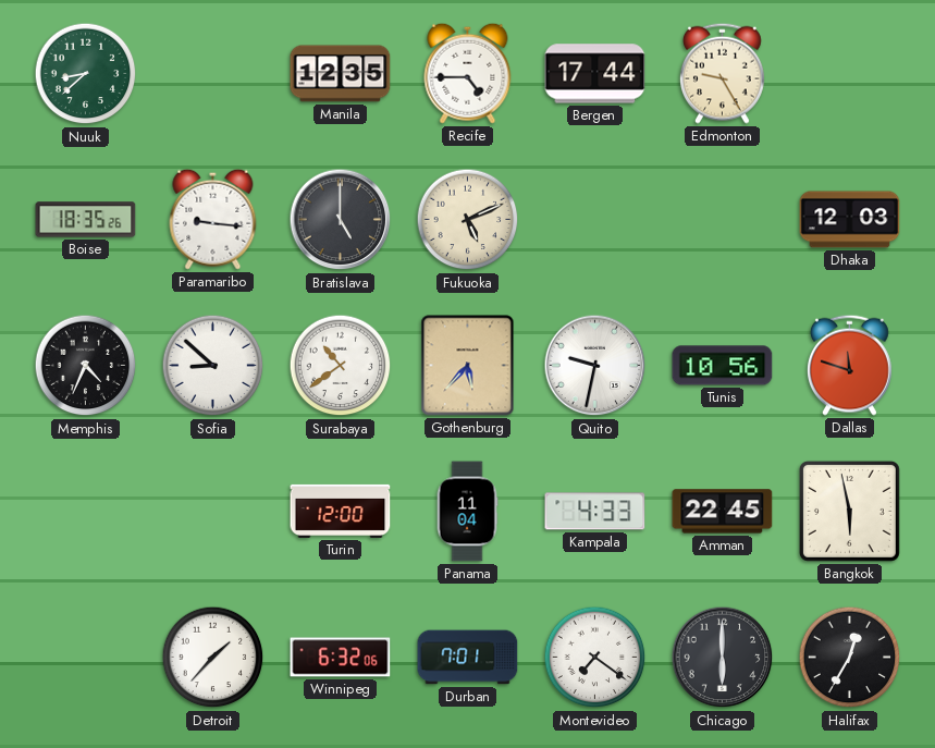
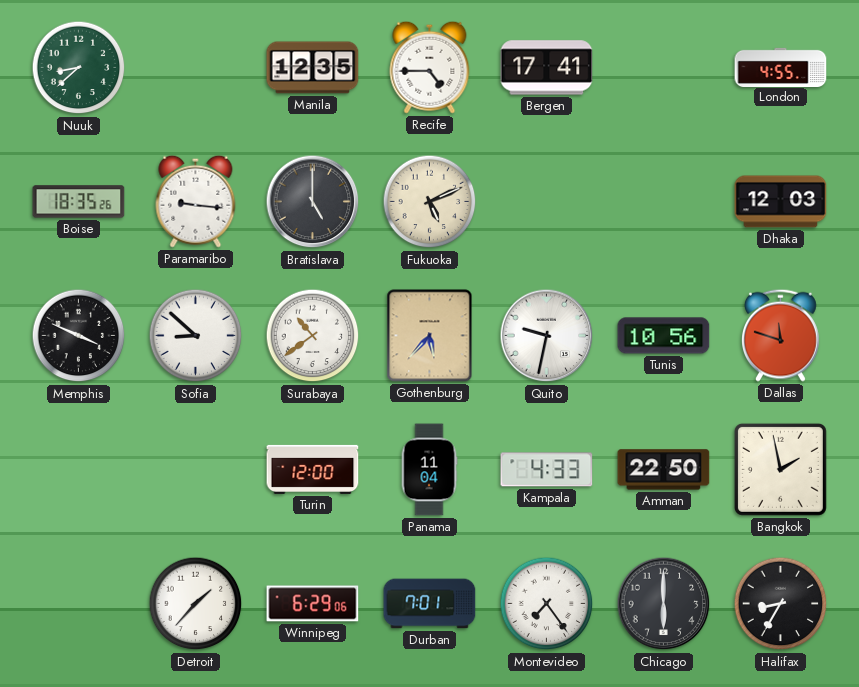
Bergen: 17:44 -> 17:41 (547, 68)
Edmonton: 9:25 -> none (722, 73)
London: none -> 4:55 (781, 67)
Memphis: 4:34 -> 3:49 (79, 336)
Amman: 22:45 -> 22:50 (664, 470)
Bangkok: 5:58 -> 1:58 (780, 469)
Winnipeg: 6:32 -> 6:29 (313, 604)
Montevideo: 7:21 -> 7:24 (547, 604)
Halifax: 12:35 -> 8:35 (781, 604)
